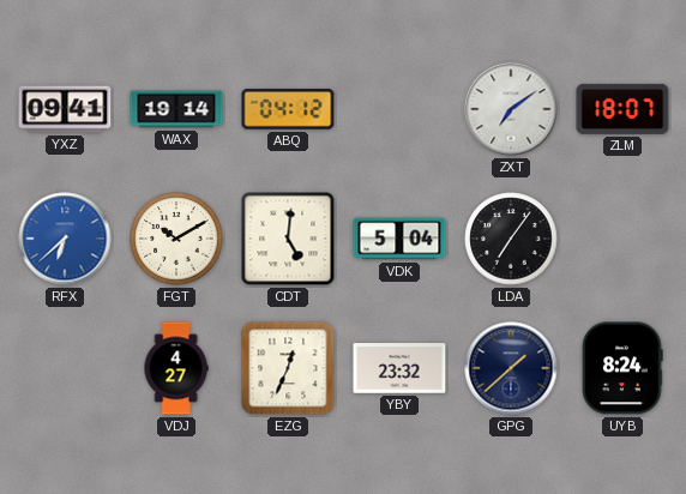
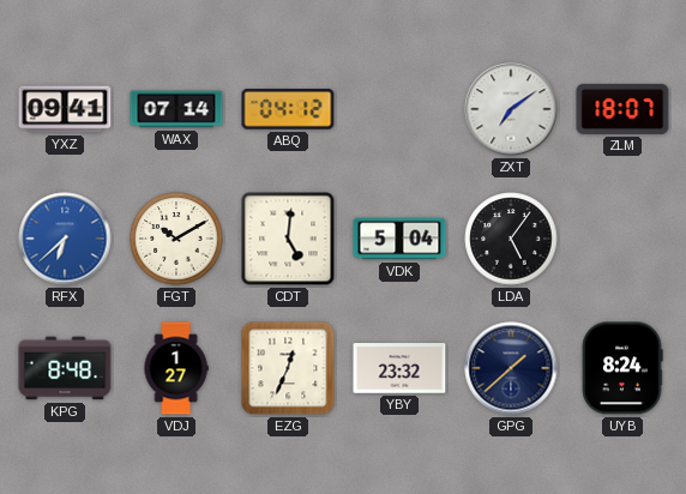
WAX: 19:14 -> 07:14 (176, 109)
LDA: 7:06 -> 5:06 (511, 239)
KPG: none -> 8:48 (65, 368)
VDJ: 4:27 -> 1:27 (176, 368)
